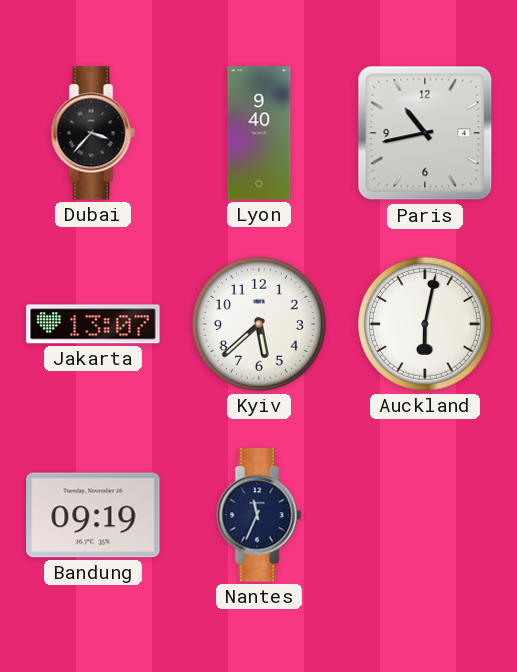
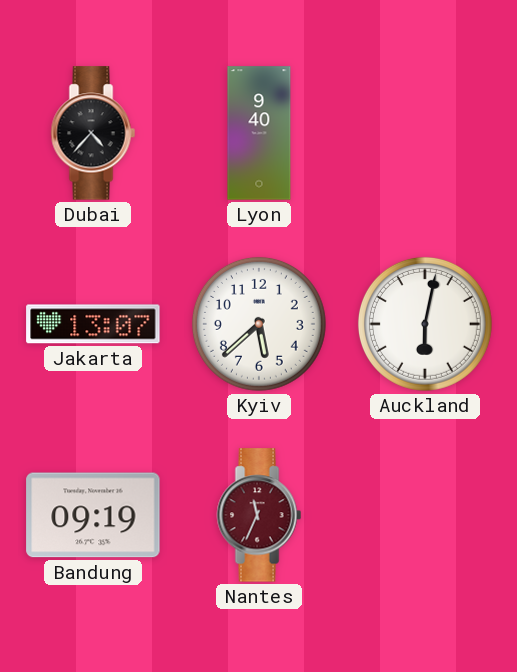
Dubai: 3:37 -> 4:37 (93, 133)
Paris: 10:43 -> none (425, 133)
Nantes dial: navy -> burgundy (259, 515)
